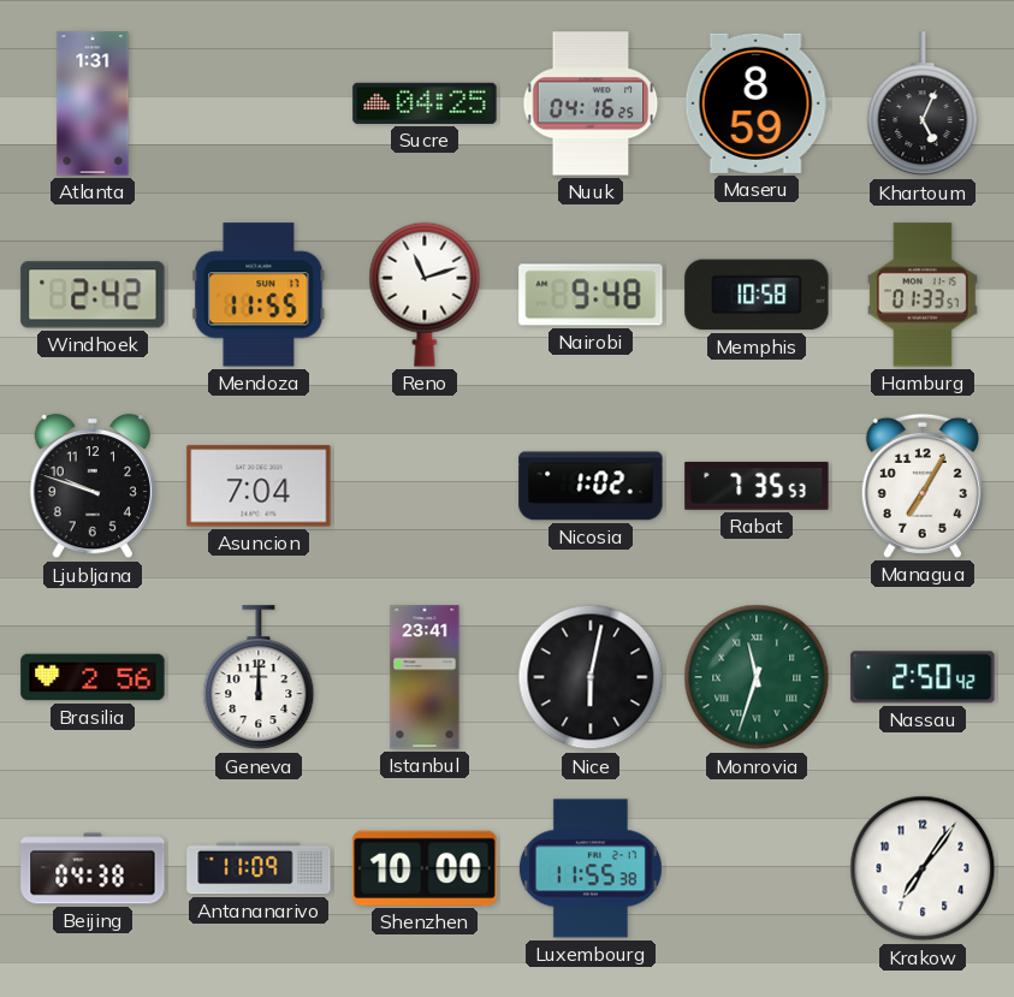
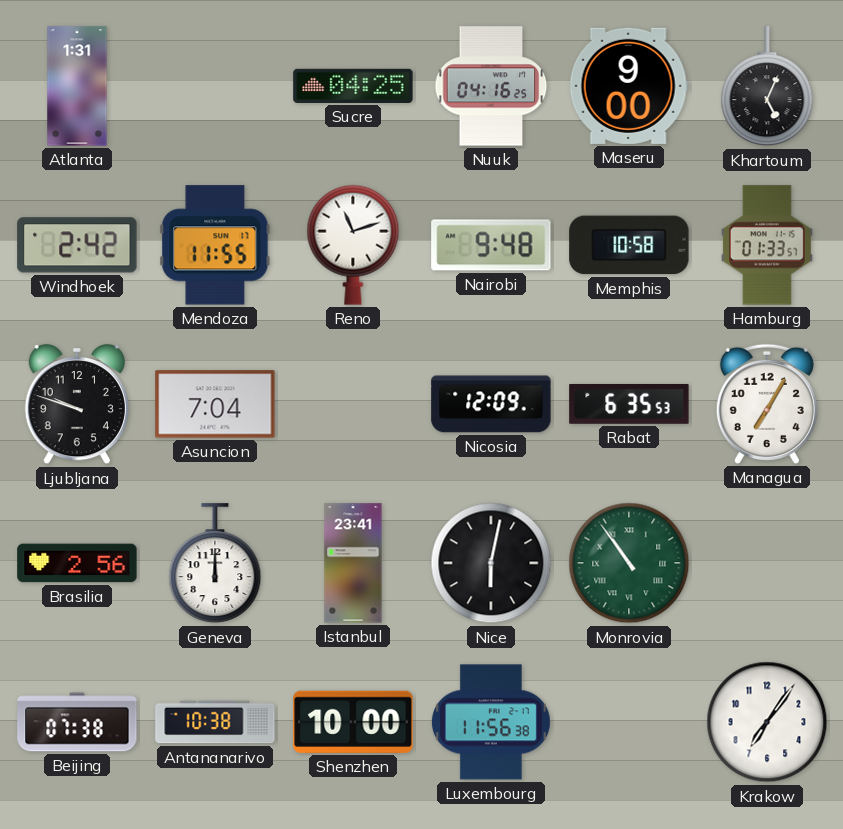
Maseru: 8:59 -> 9:00 (629, 86)
Nicosia: 1:02 -> 12:09 (491, 404)
Rabat: 7:35 -> 6:35 (629, 404)
Monrovia: 11:33 -> 10:54 (629, 563)
Nassau: 2:50 -> none (923, 677)
Beijing: 04:38 -> 07:38 (77, 722)
Antananarivo: 11:09 -> 10:38 (215, 722)
Luxembourg: 11:55 -> 11:56 (491, 722)
